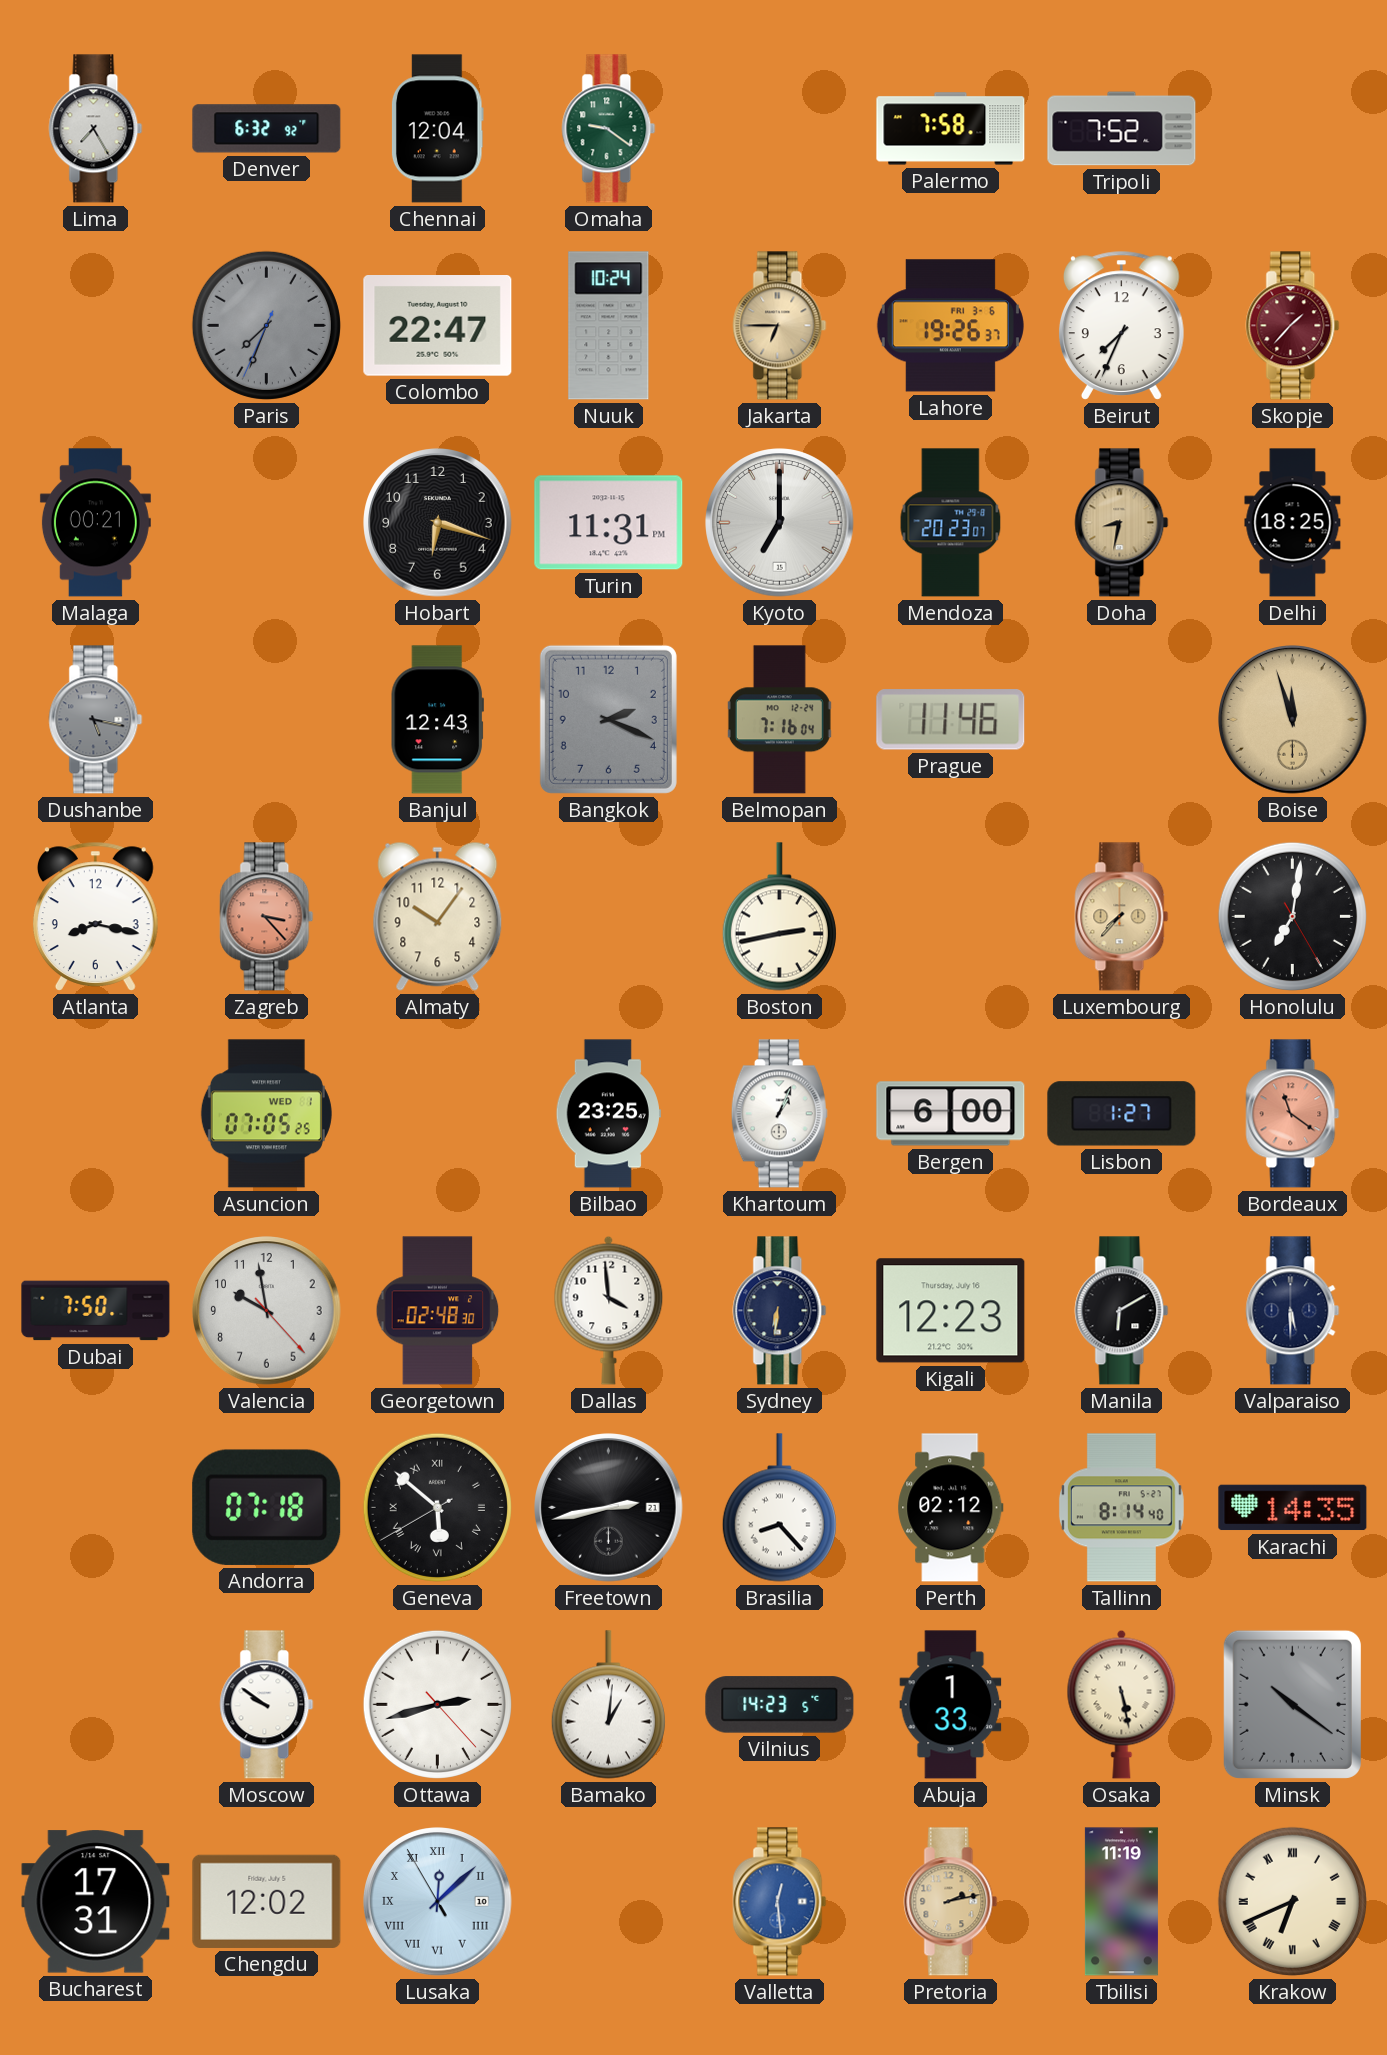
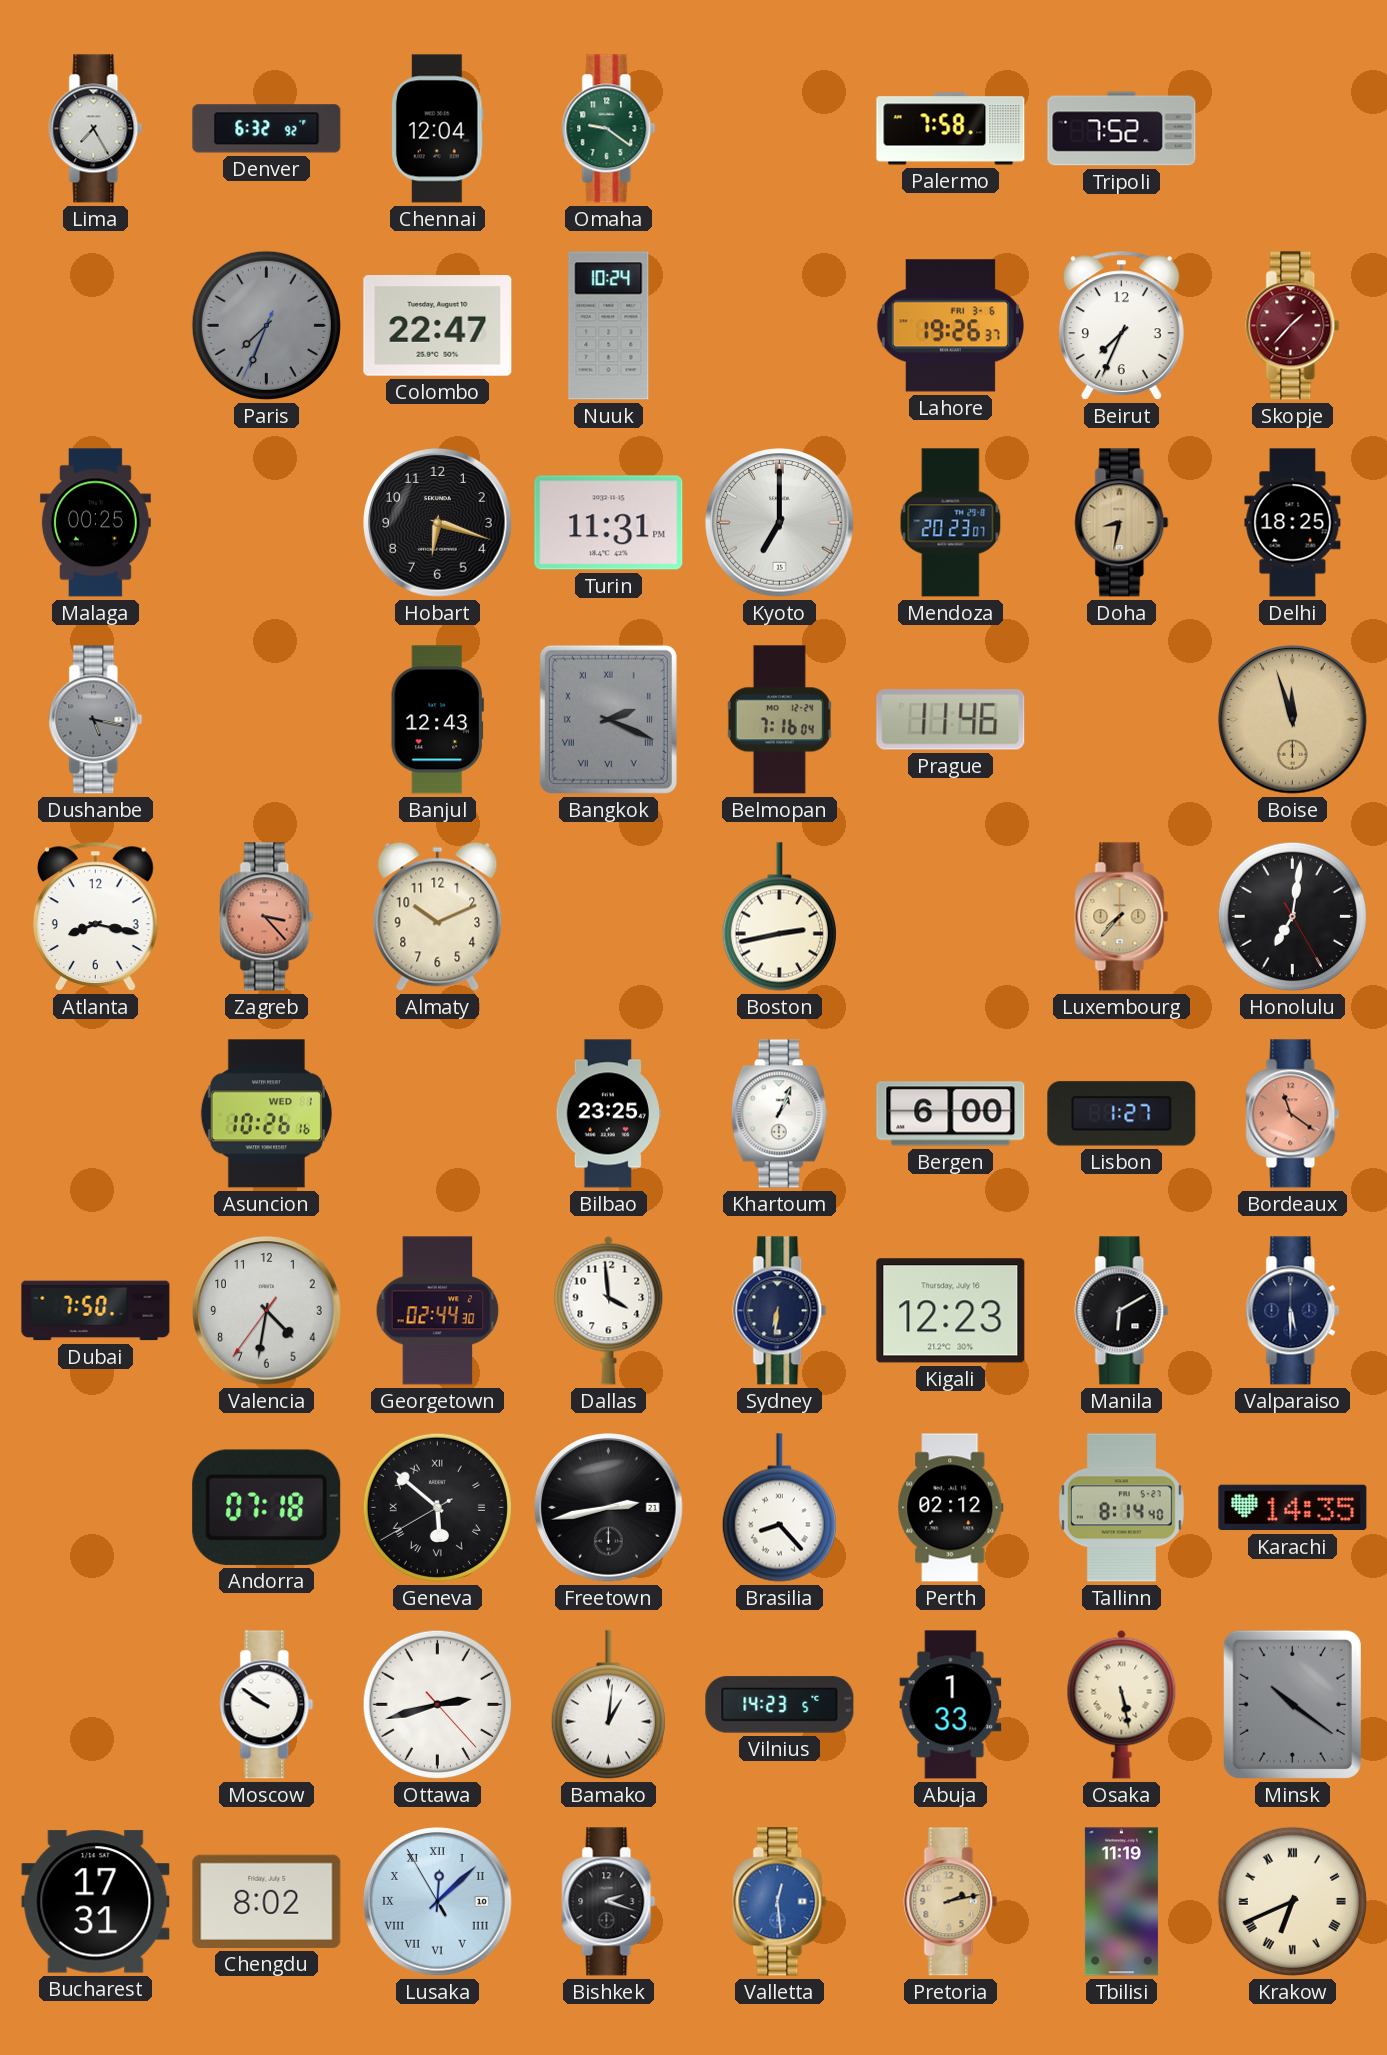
Jakarta: 6:45 -> none (780, 326)
Malaga: 00:21 -> 00:25 (95, 523)
Bangkok numerals: Arabic -> Roman (608, 719)
Almaty: 10:06 -> 10:11 (438, 916)
Asuncion: 07:05 -> 10:26 (266, 1114)
Valencia: 9:58 -> 4:31 (267, 1311)
Georgetown: 02:48 -> 02:44 (438, 1311)
Chengdu: 12:02 -> 8:02 (267, 1901)
Bishkek: none -> 2:18 (609, 1902)
